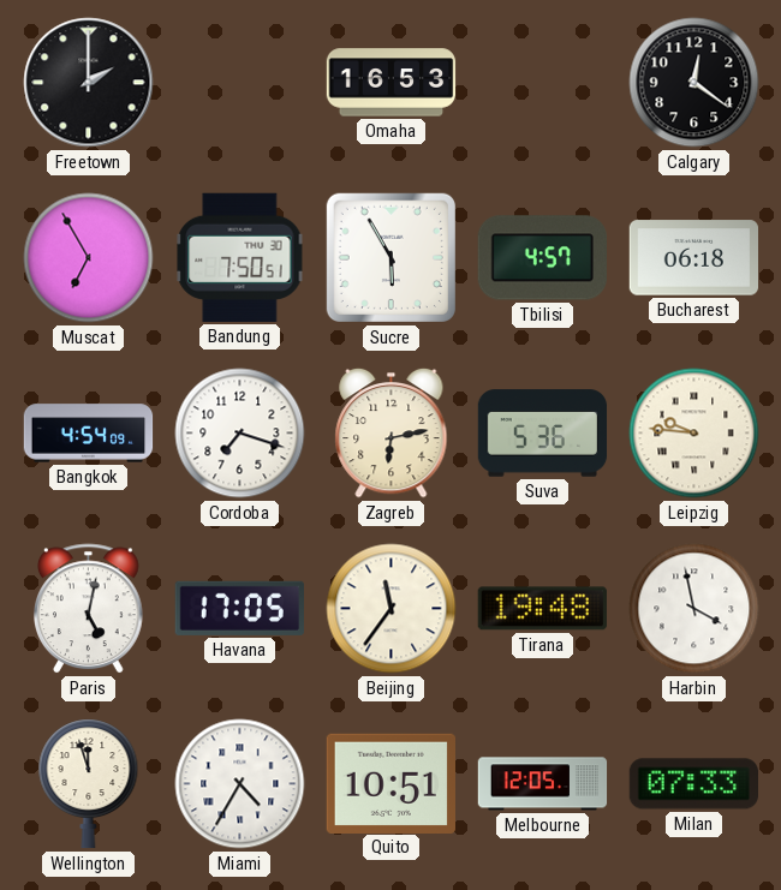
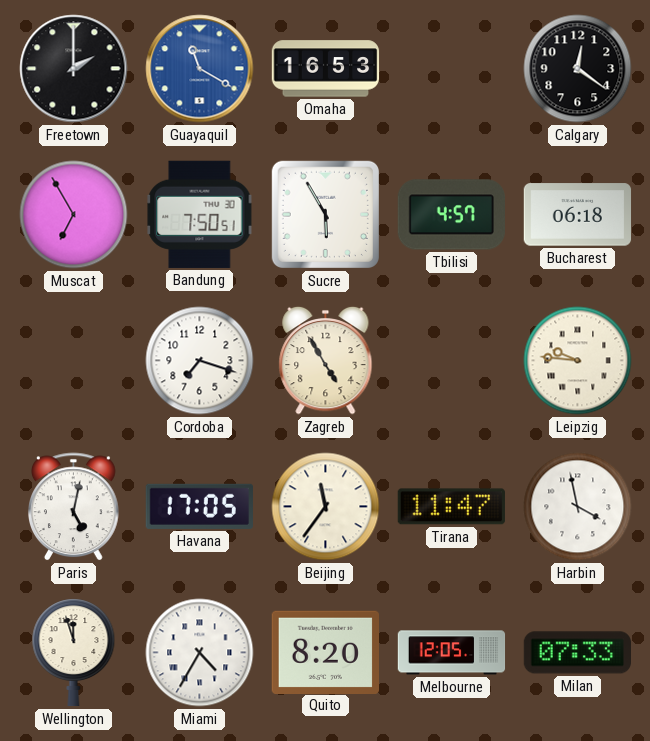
Guayaquil: none -> 11:20 (200, 69)
Bangkok: 4:54 -> none (89, 434)
Zagreb: 6:13 -> 4:55 (326, 360)
Suva: 5:36 -> none (543, 434)
Tirana: 19:48 -> 11:47 (451, 507)
Quito: 10:51 -> 8:20 (325, 652)
